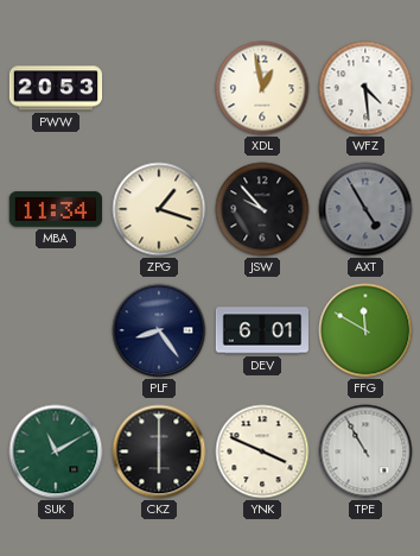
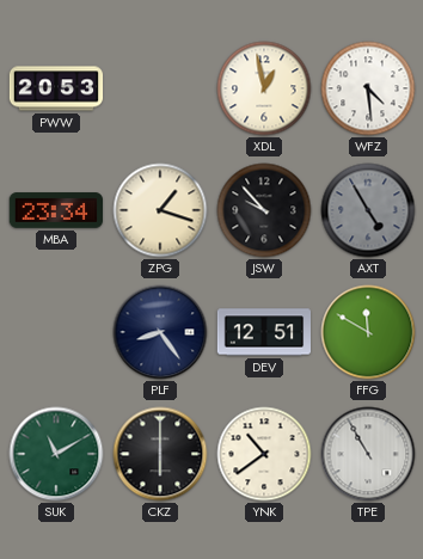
MBA: 11:34 -> 23:34 (55, 210)
DEV: 6:01 -> 12:51 (263, 332)
YNK: 3:49 -> 10:39 (264, 454)
